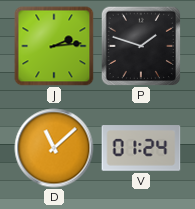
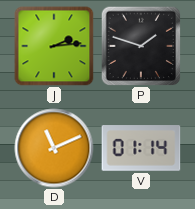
D: 11:08 -> 11:11 (54, 148)
V: 01:24 -> 01:14 (141, 148)
